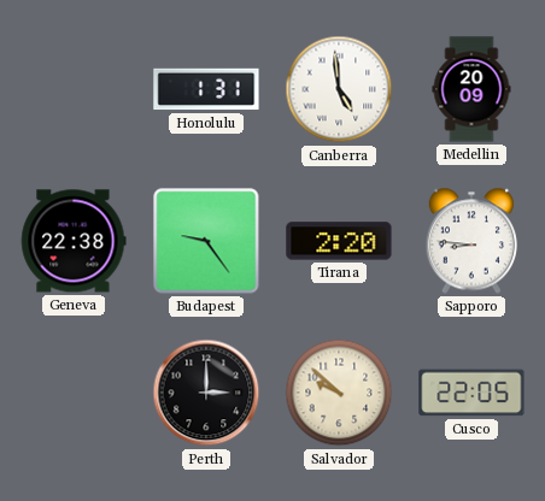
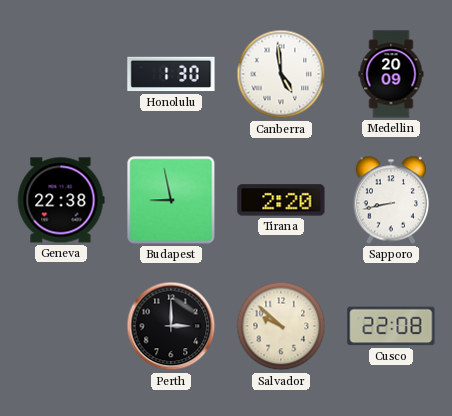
Honolulu: 1:31 -> 1:30 (171, 74)
Budapest: 9:24 -> 8:58 (171, 200)
Sapporo: 8:46 -> 8:43 (390, 200)
Cusco: 22:05 -> 22:08 (391, 326)
